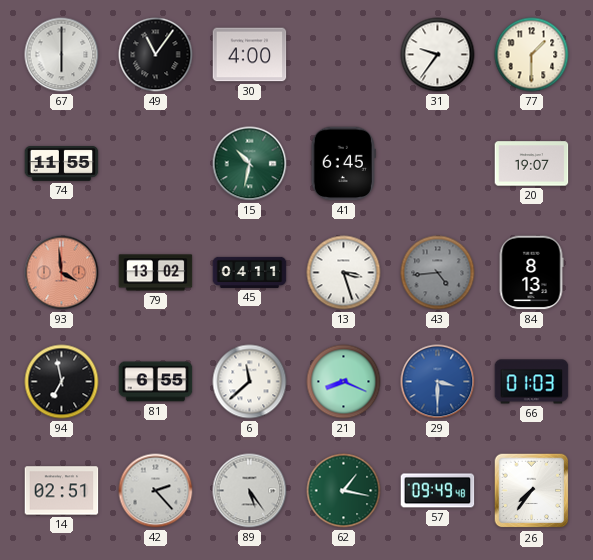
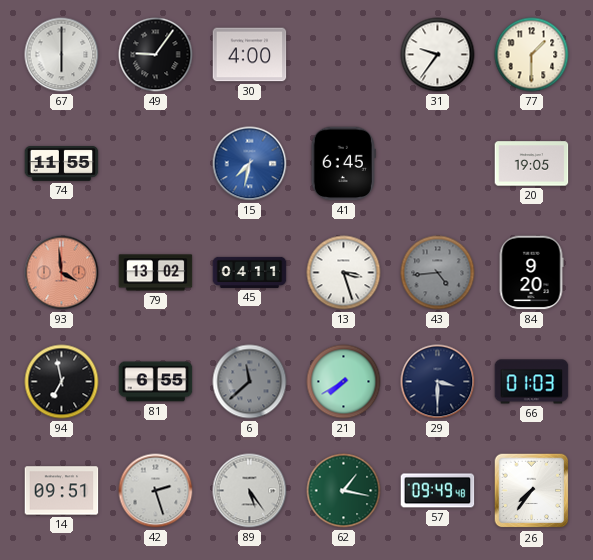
49: 11:06 -> 9:06 (156, 55)
15: 10:32 -> 7:32 (250, 164)
15 dial: green -> blue (250, 164)
20: 19:07 -> 19:05 (532, 164)
84: 8:13 -> 9:20 (531, 273)
6 dial: white -> grey (250, 382)
21: 8:19 -> 7:40 (344, 382)
29 dial: blue -> navy (438, 382)
14: 02:51 -> 09:51 (62, 491)
42: 2:23 -> 2:27 (156, 491)
